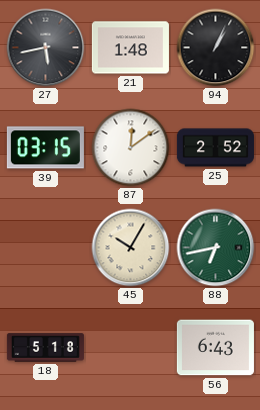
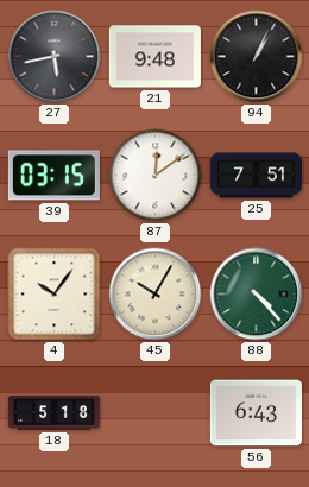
21: 1:48 -> 9:48 (154, 57)
25: 2:52 -> 7:51 (256, 176)
4: none -> 10:06 (55, 295)
88: 6:43 -> 4:23 (257, 295)
